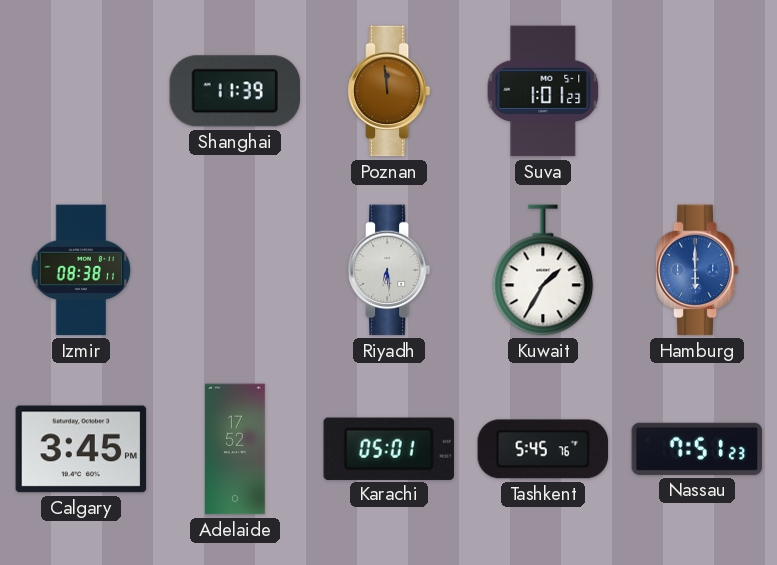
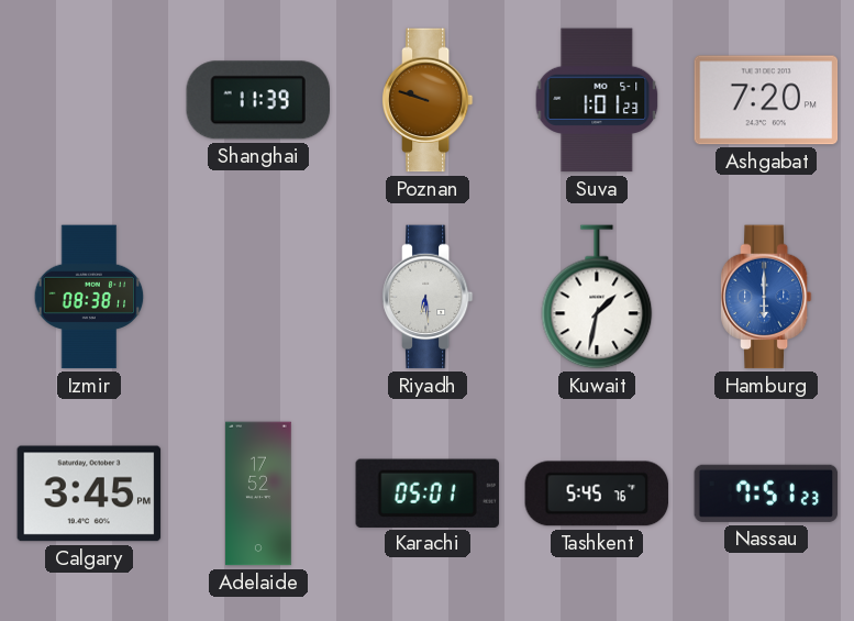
Poznan: 11:59 -> 9:48 (428, 100)
Ashgabat: none -> 7:20 (766, 100)
Kuwait: 1:35 -> 1:32 (597, 297)
